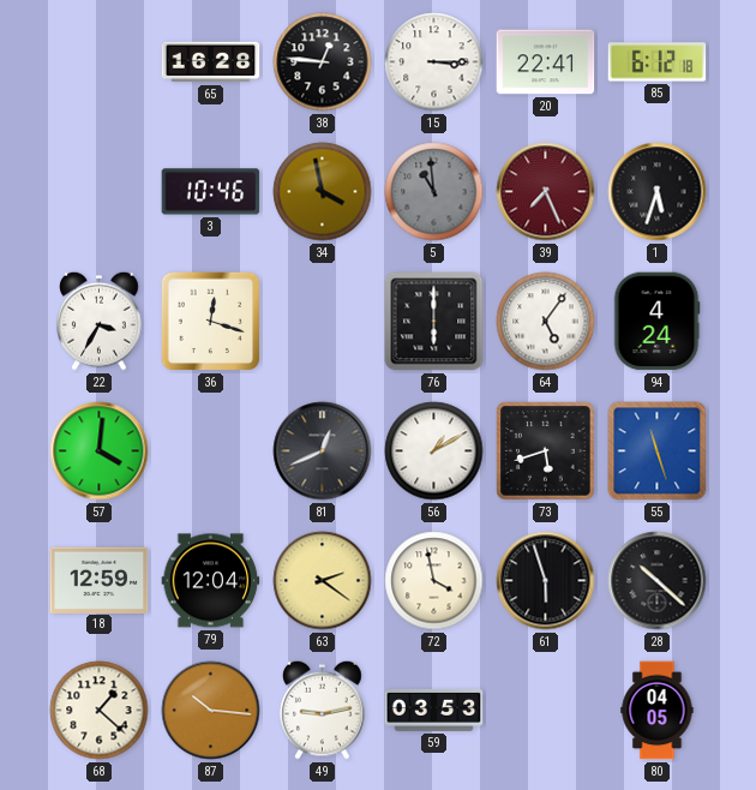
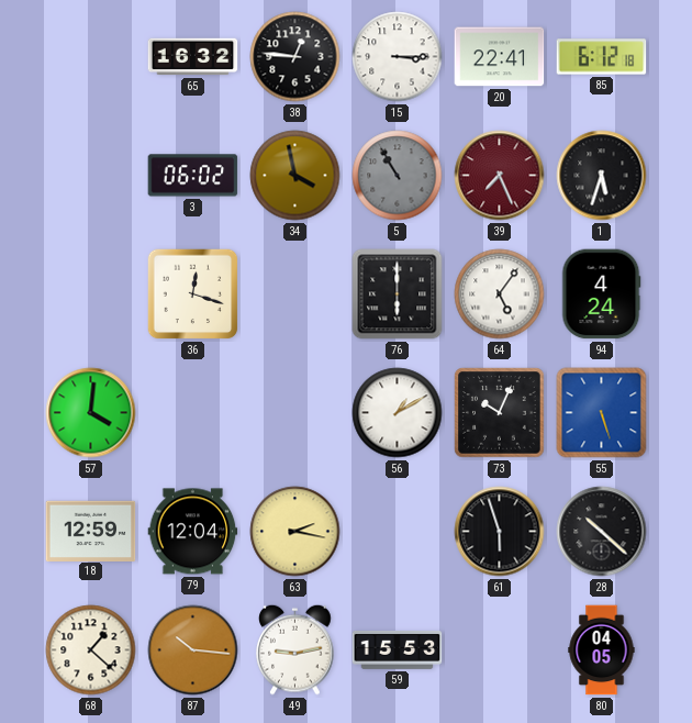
65: 16:28 -> 16:32 (193, 57)
3: 10:46 -> 06:02 (193, 176)
5: 10:59 -> 10:55 (398, 176)
22: 3:35 -> none (100, 321)
81: 12:41 -> none (323, 451)
73: 5:42 -> 10:04 (500, 413)
55: 11:27 -> 5:27 (602, 413)
63: 2:21 -> 2:17 (295, 532)
72: 3:58 -> none (434, 581)
59: 03:53 -> 15:53 (398, 649)
